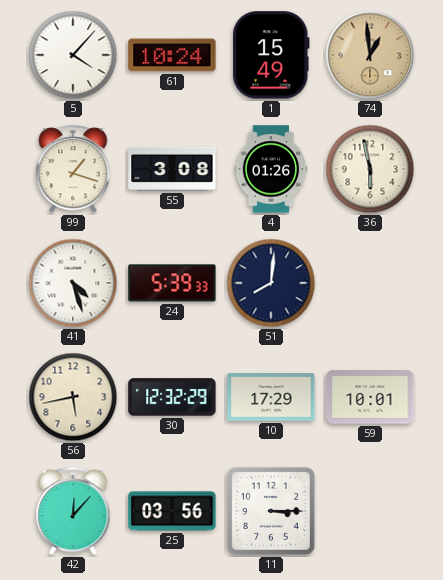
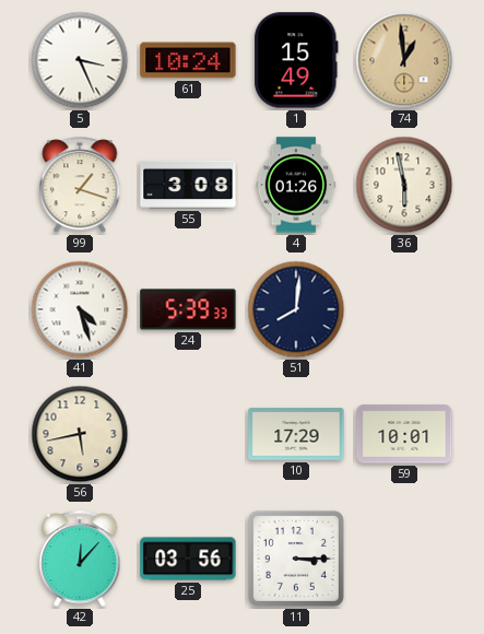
5: 4:07 -> 3:26 (80, 60)
30: 12:32 -> none (172, 397)
